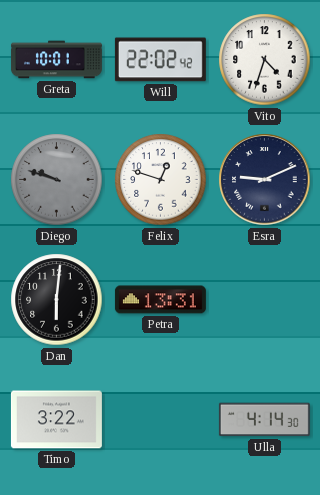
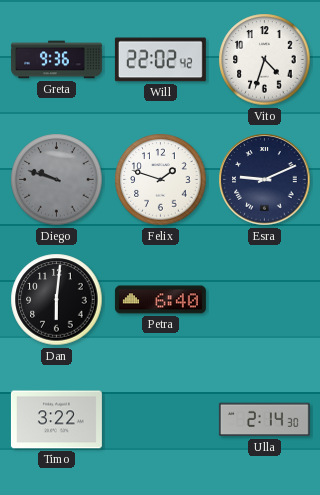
Greta: 10:01 -> 9:36 (56, 60)
Felix: 12:48 -> 1:48 (161, 180)
Petra: 13:31 -> 6:40 (160, 300)
Ulla: 4:14 -> 2:14 (264, 420)
